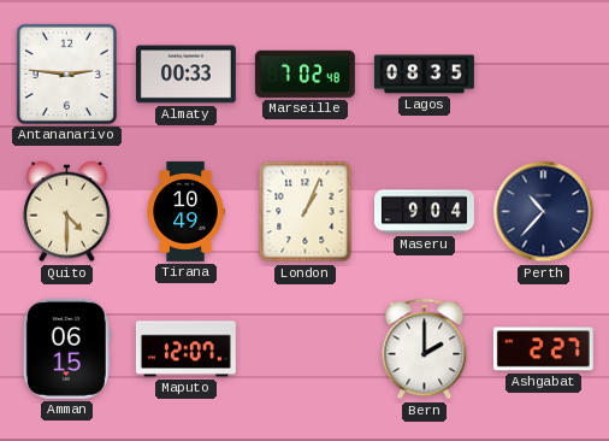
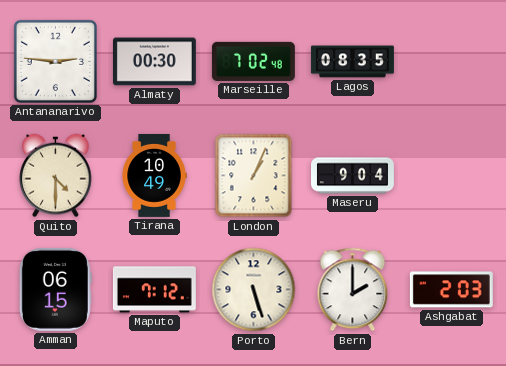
Almaty: 00:33 -> 00:30 (154, 62)
Perth: 10:37 -> none (544, 212)
Maputo: 12:07 -> 7:12 (154, 290)
Porto: none -> 5:27 (254, 290)
Ashgabat: 2:27 -> 2:03 (451, 290)
